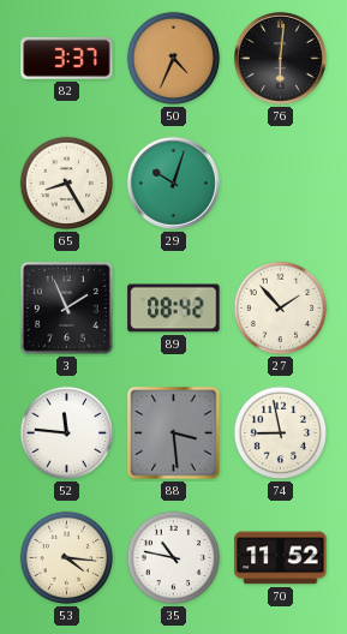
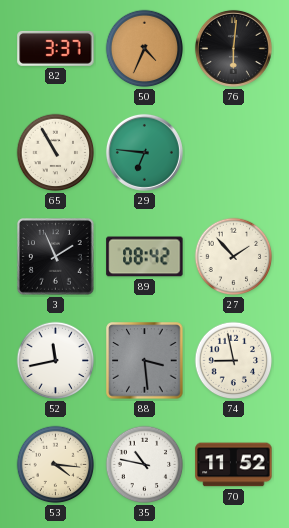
65: 8:25 -> 10:55 (56, 153)
29: 10:03 -> 6:46 (144, 152)
52: 11:46 -> 11:43 (56, 361)
